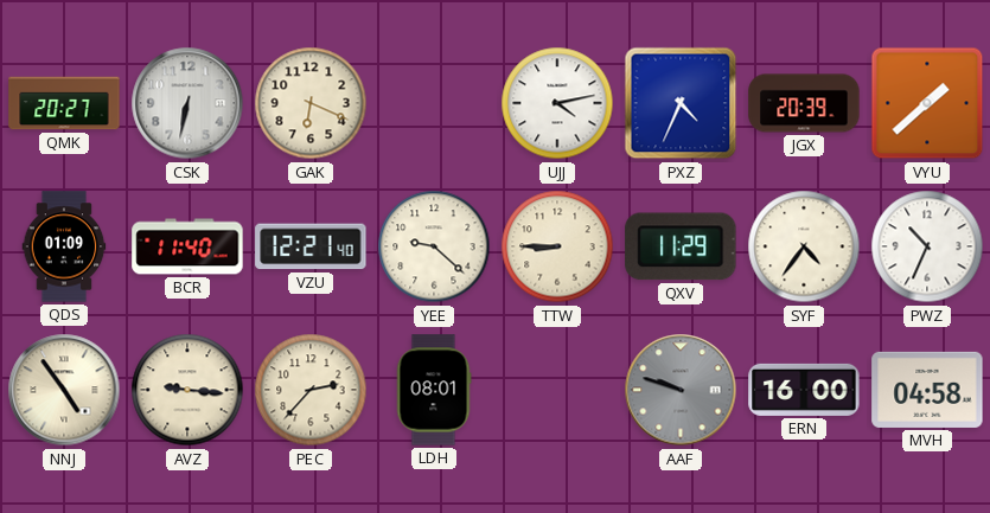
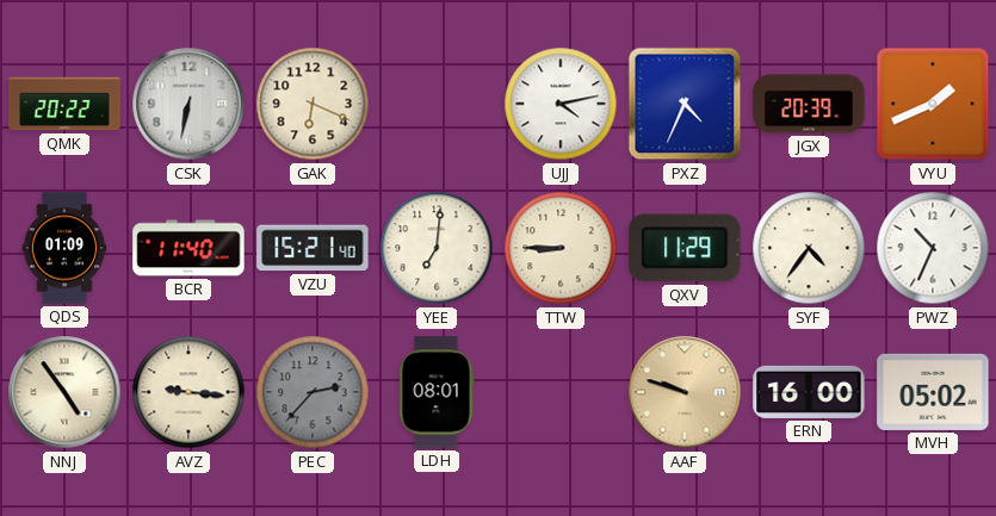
QMK: 20:27 -> 20:22 (64, 104)
VYU: 1:38 -> 1:41 (933, 104)
VZU: 12:21 -> 15:21 (313, 248)
YEE: 9:22 -> 7:01 (437, 248)
PEC dial: cream -> grey (313, 392)
AAF dial: grey -> champagne (685, 392)
MVH: 04:58 -> 05:02 (933, 392)
